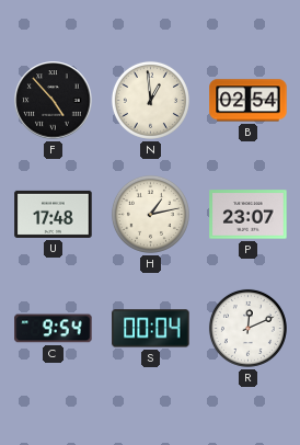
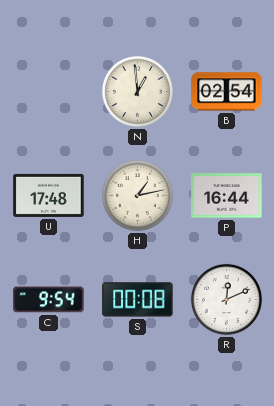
F: 4:53 -> none (54, 101)
P: 23:07 -> 16:44 (227, 196)
S: 00:04 -> 00:08 (138, 300)
